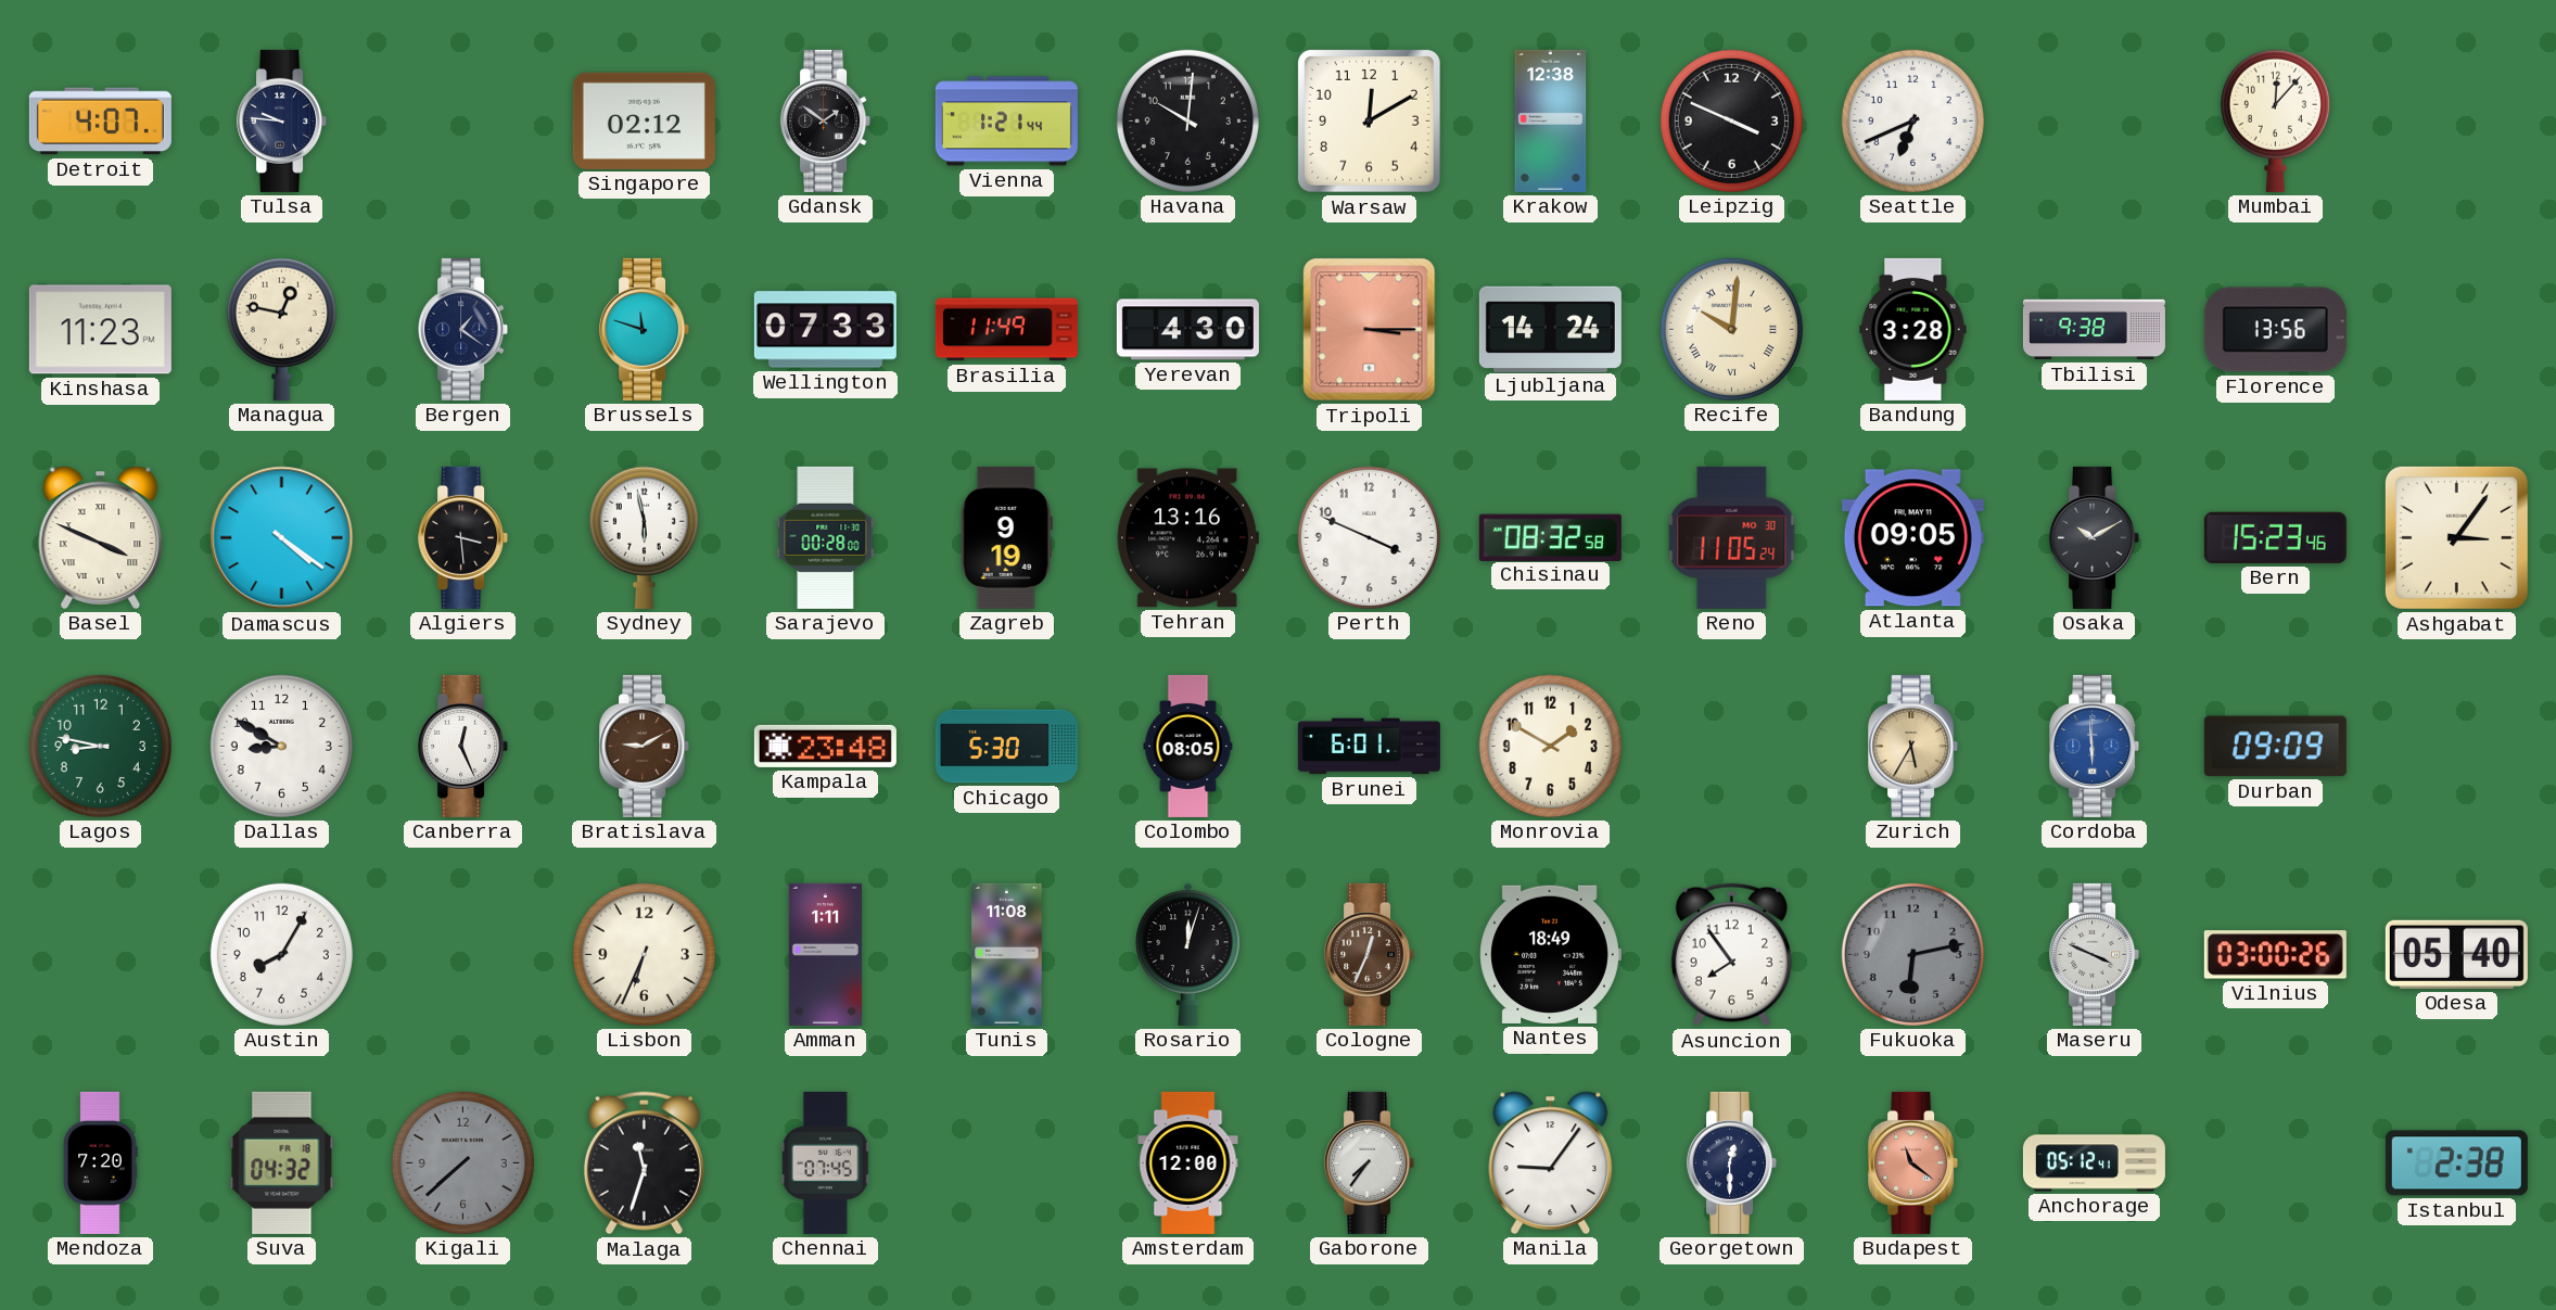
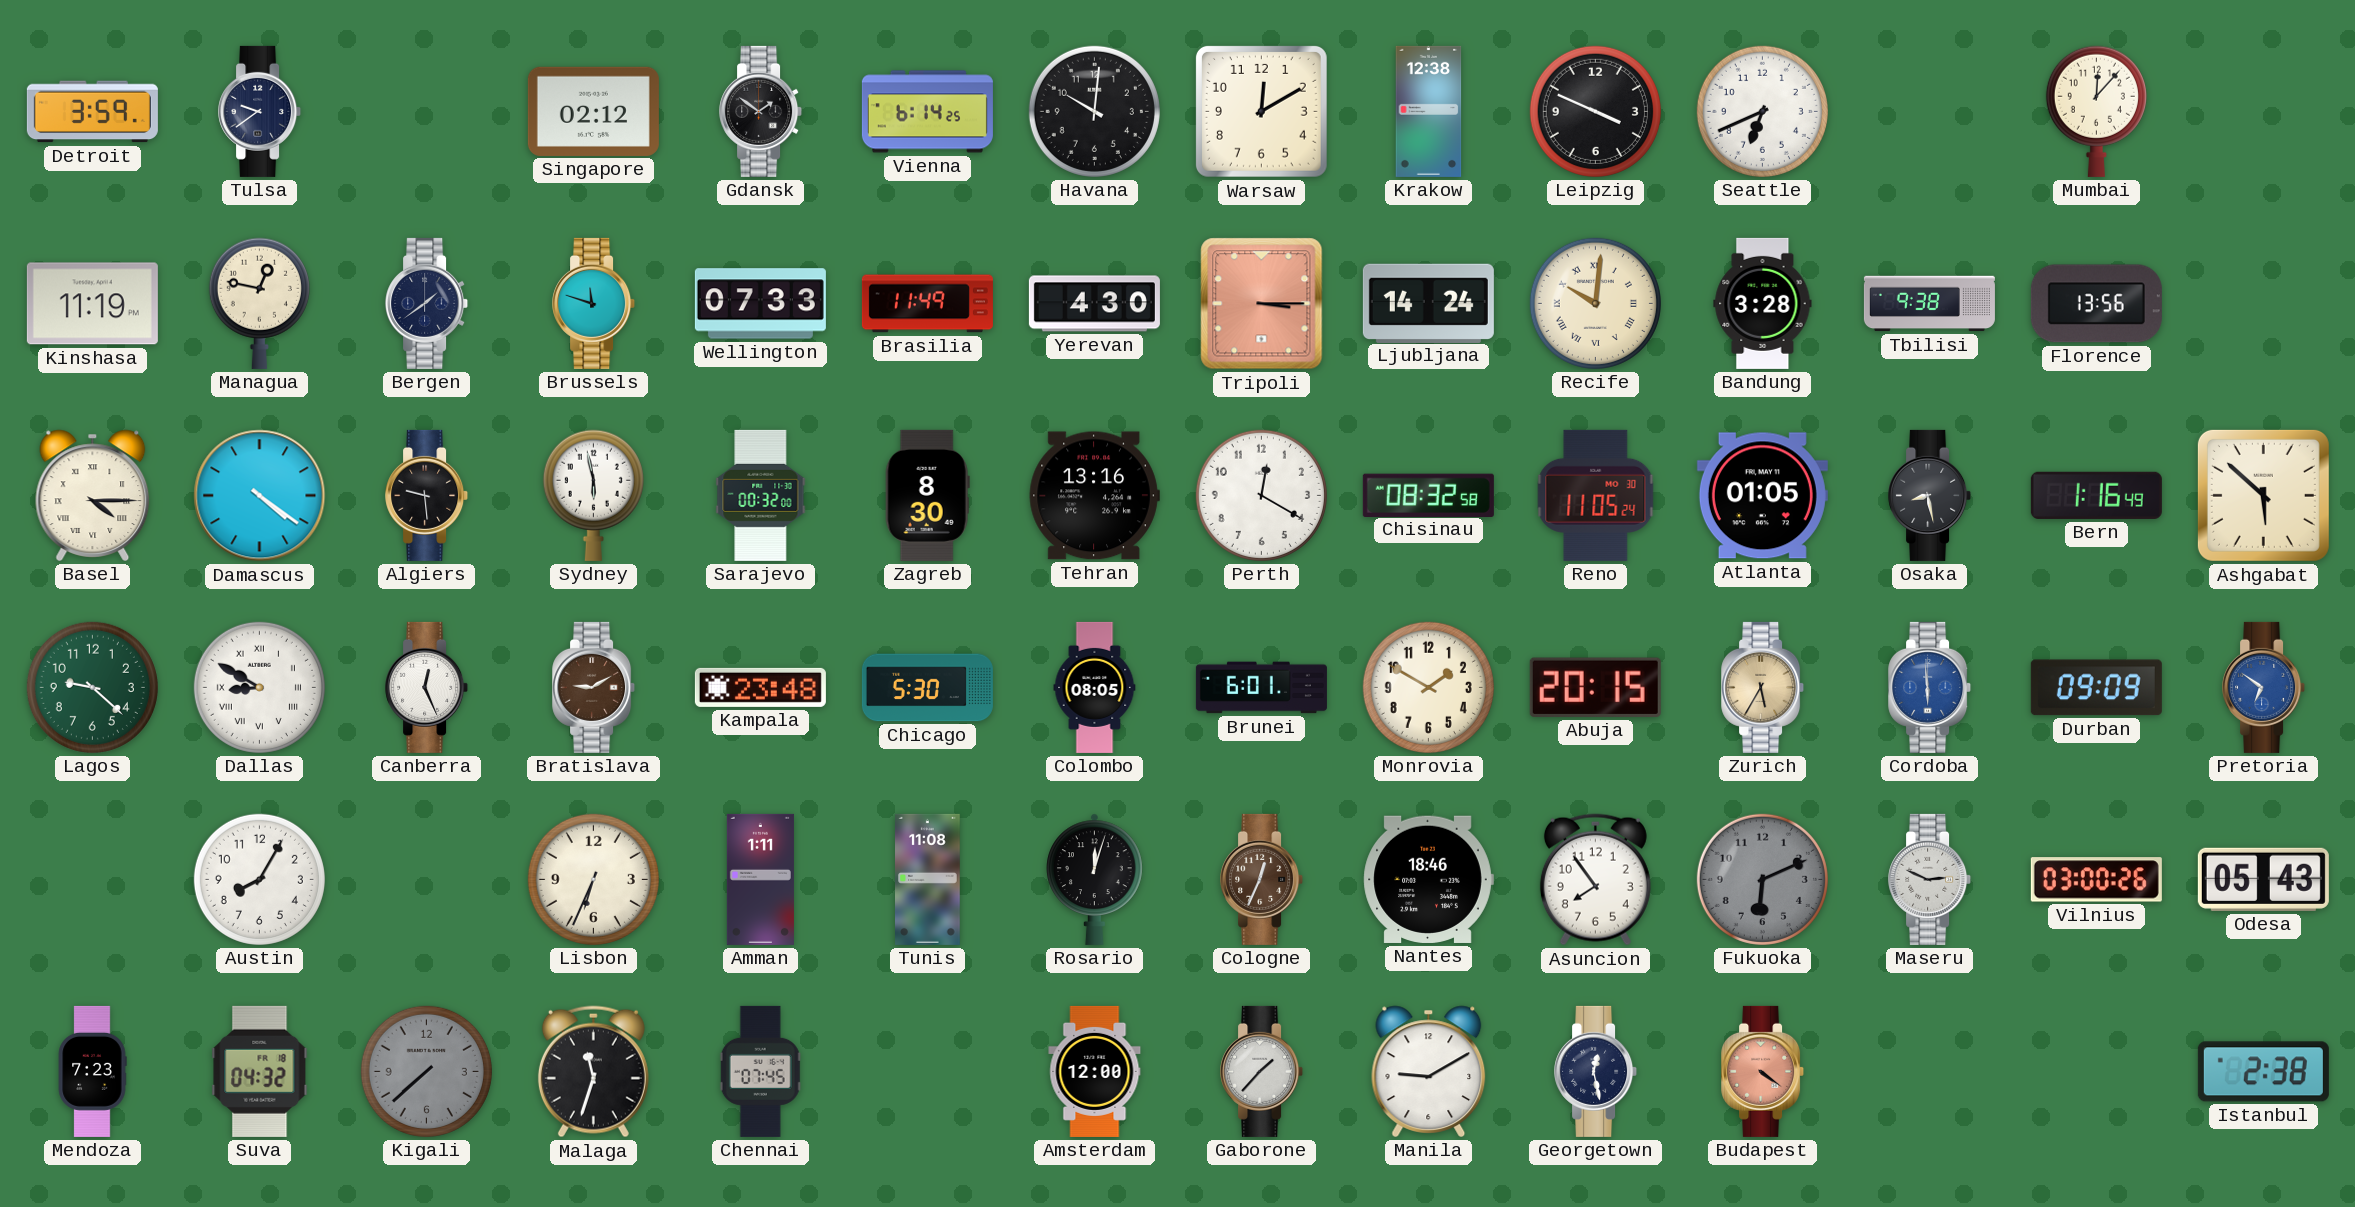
Detroit: 4:07 -> 3:59 (92, 112)
Tulsa: 9:46 -> 9:39 (260, 111)
Vienna: 1:21 -> 6:14 (927, 112)
Kinshasa: 11:23 -> 11:19 (92, 304)
Bergen: 1:21 -> 1:39 (427, 303)
Basel: 3:49 -> 4:15 (93, 495)
Algiers: 3:29 -> 9:29 (427, 495)
Sarajevo: 00:28 -> 00:32 (761, 495)
Zagreb: 9:19 -> 8:30 (927, 495)
Perth: 3:49 -> 12:20 (1261, 495)
Atlanta: 09:05 -> 01:05 (1762, 496)
Osaka: 10:10 -> 8:28 (1930, 495)
Bern: 15:23 -> 1:16 (2096, 495)
Ashgabat: 3:06 -> 5:52 (2263, 495)
Lagos: 8:47 -> 9:22 (92, 687)
Dallas numerals: Arabic -> Roman (259, 687)
Abuja: none -> 20:15 (1595, 687)
Pretoria: none -> 6:51 (2264, 687)
Nantes: 18:49 -> 18:46 (1428, 879)
Fukuoka: 6:13 -> 6:11 (1762, 879)
Maseru: 3:49 -> 2:49 (1930, 879)
Odesa: 05:40 -> 05:43 (2263, 879)
Mendoza: 7:20 -> 7:23 (92, 1071)
Gaborone: 7:36 -> 1:37 (1262, 1071)
Manila: 9:06 -> 9:10 (1429, 1071)
Georgetown: 12:30 -> 12:28 (1596, 1071)
Budapest: 11:21 -> 4:21 (1763, 1071)
Anchorage: 05:12 -> none (2094, 1163)
